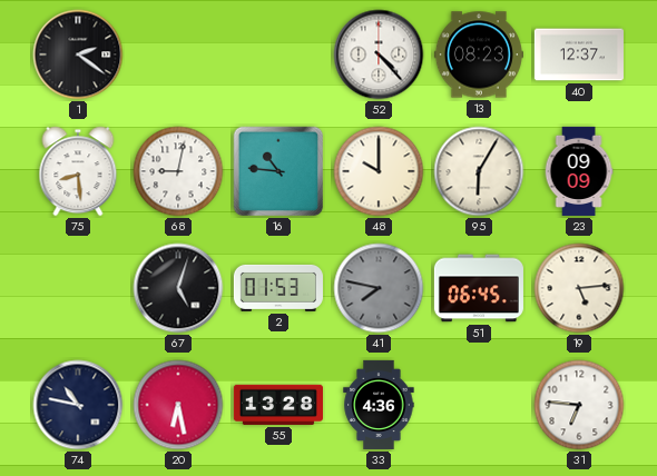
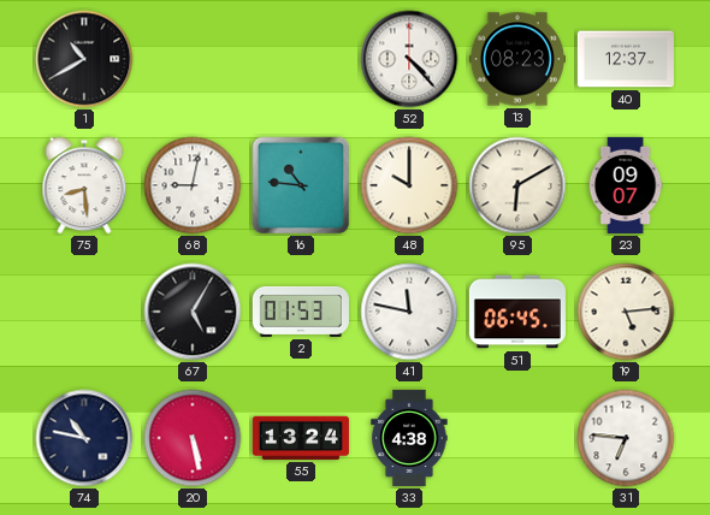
1: 2:21 -> 10:40 (84, 59)
95: 6:05 -> 6:10 (517, 185)
23: 09:09 -> 09:07 (626, 185)
67: 5:03 -> 5:05 (193, 312)
41: 7:47 -> 11:47 (409, 312)
41 dial: grey -> white (409, 312)
20: 6:28 -> 5:28 (193, 438)
55: 13:28 -> 13:24 (301, 438)
33: 4:36 -> 4:38 (409, 438)
